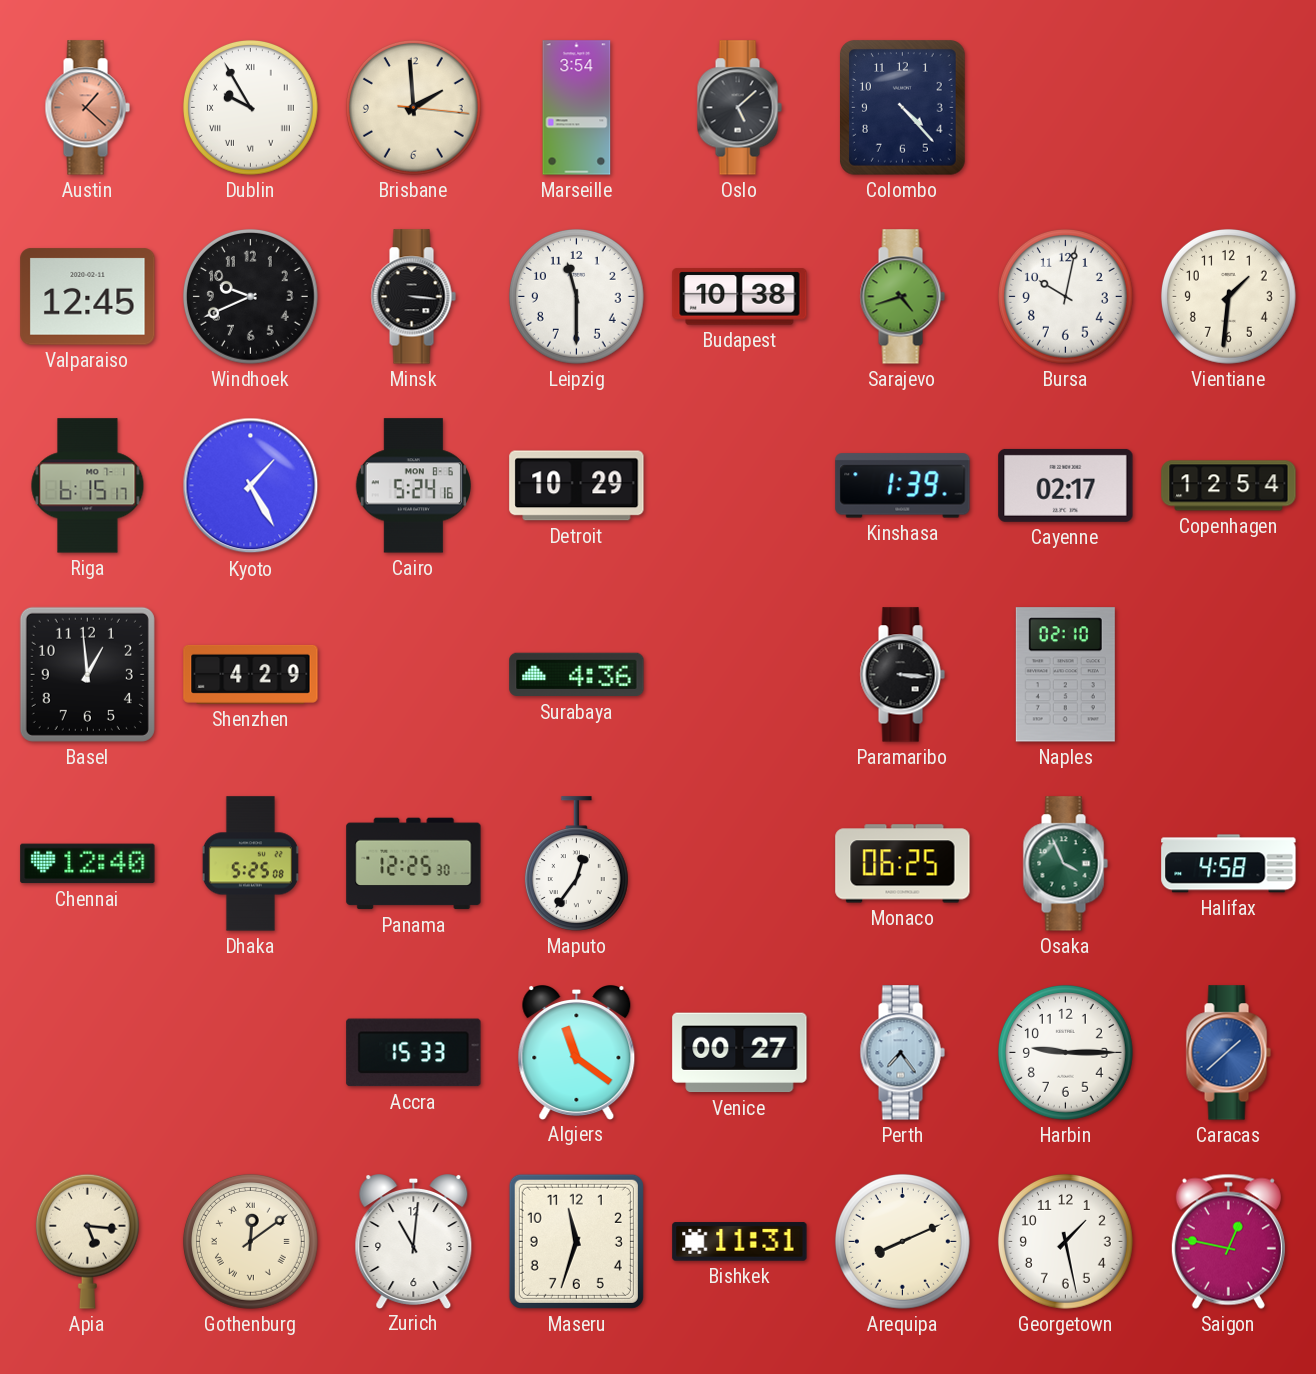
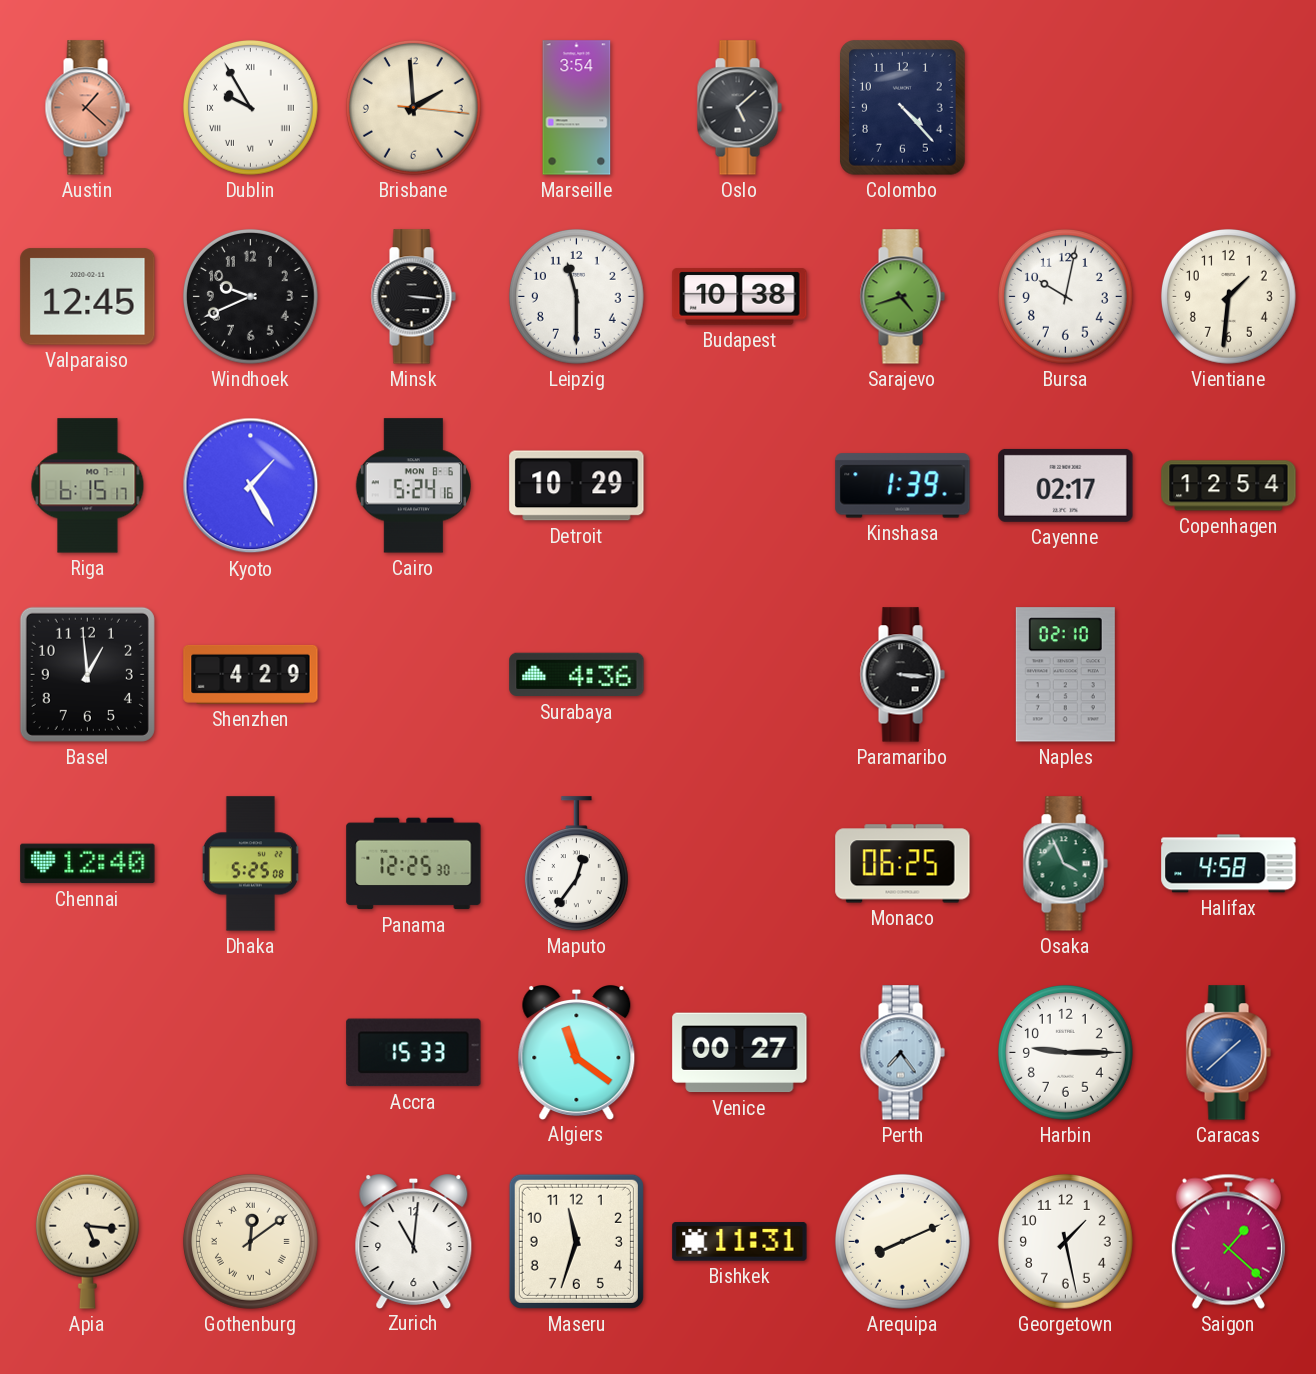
Saigon: 12:47 -> 1:22 (1228, 1241)
